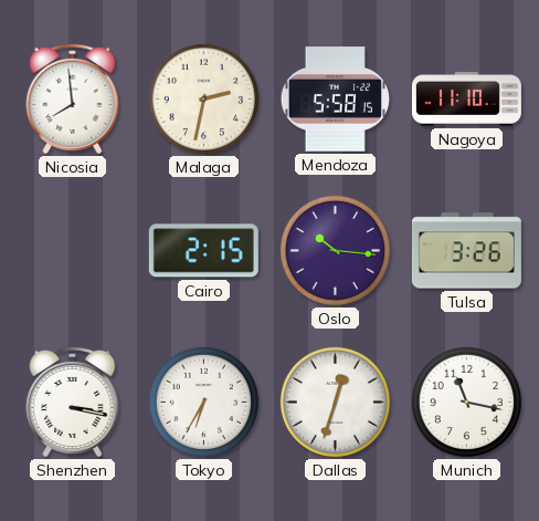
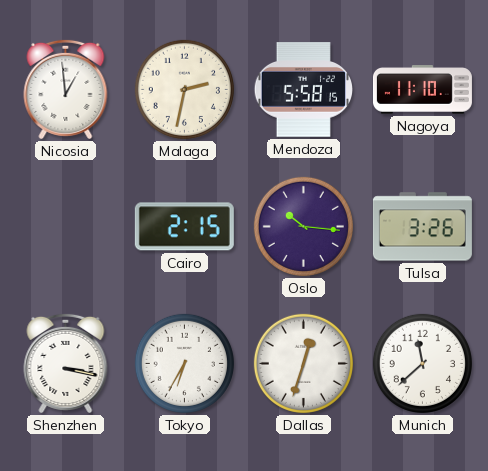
Nicosia: 7:59 -> 12:59 (66, 89)
Munich: 11:17 -> 11:38 (422, 363)
